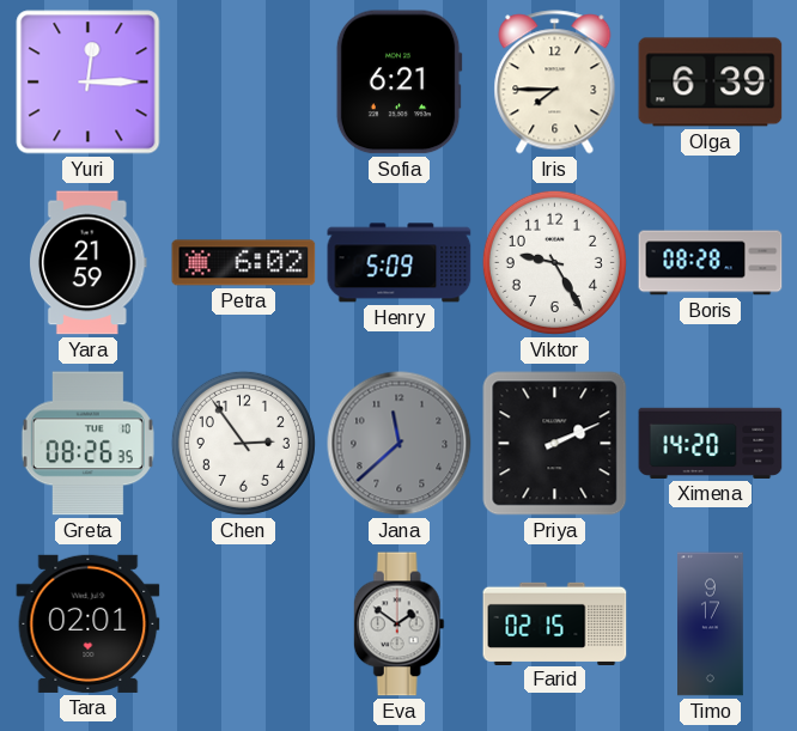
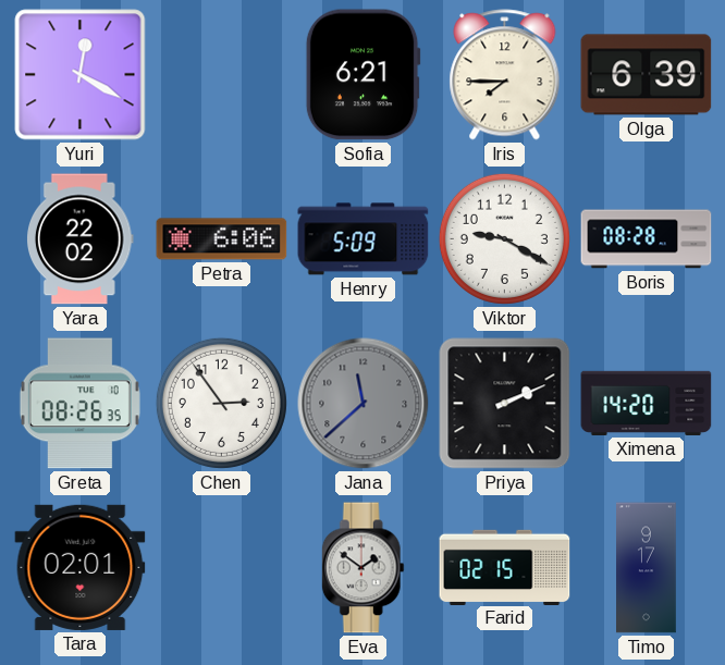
Yuri: 12:15 -> 12:20 (81, 75)
Yara: 21:59 -> 22:02 (81, 239)
Petra: 6:02 -> 6:06 (222, 239)
Viktor: 9:25 -> 9:20 (504, 238)
